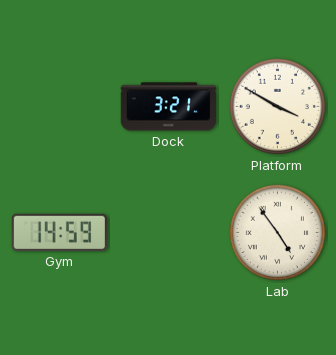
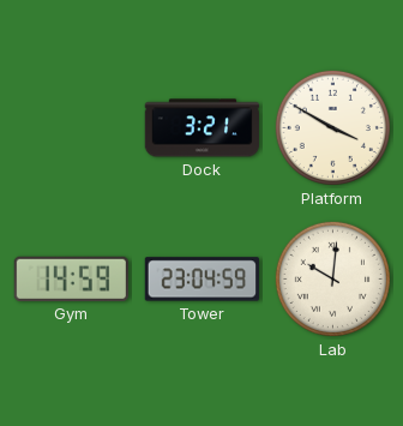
Tower: none -> 23:04 (201, 280)
Lab: 4:54 -> 10:01 (332, 278)
